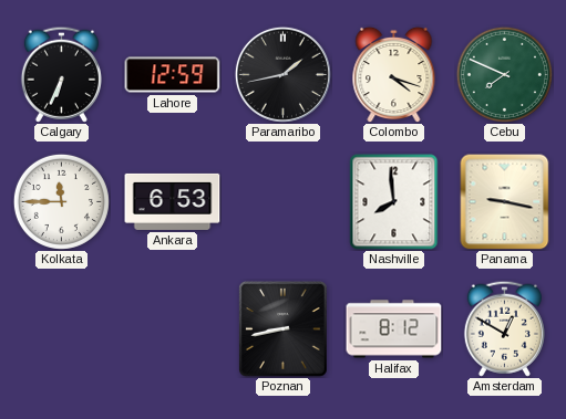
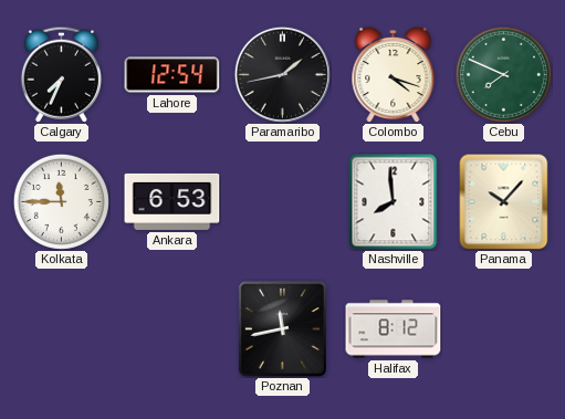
Calgary: 6:34 -> 7:34 (61, 74)
Lahore: 12:59 -> 12:54 (172, 75)
Panama: 9:17 -> 10:07 (504, 201)
Poznan: 8:43 -> 11:43 (283, 329)
Amsterdam: 12:50 -> none (504, 328)
